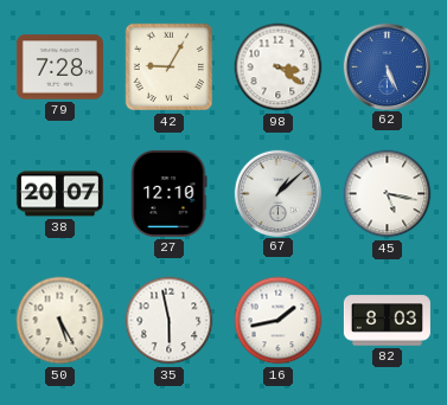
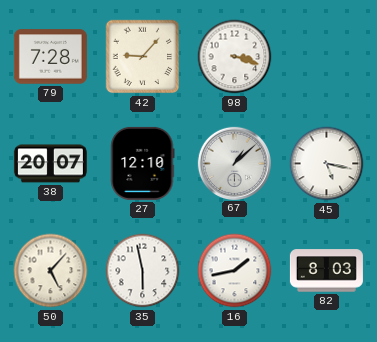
42: 9:05 -> 9:07 (143, 57)
98: 3:21 -> 3:18 (235, 57)
62: 5:26 -> none (387, 66)
50: 5:25 -> 5:07 (51, 271)
